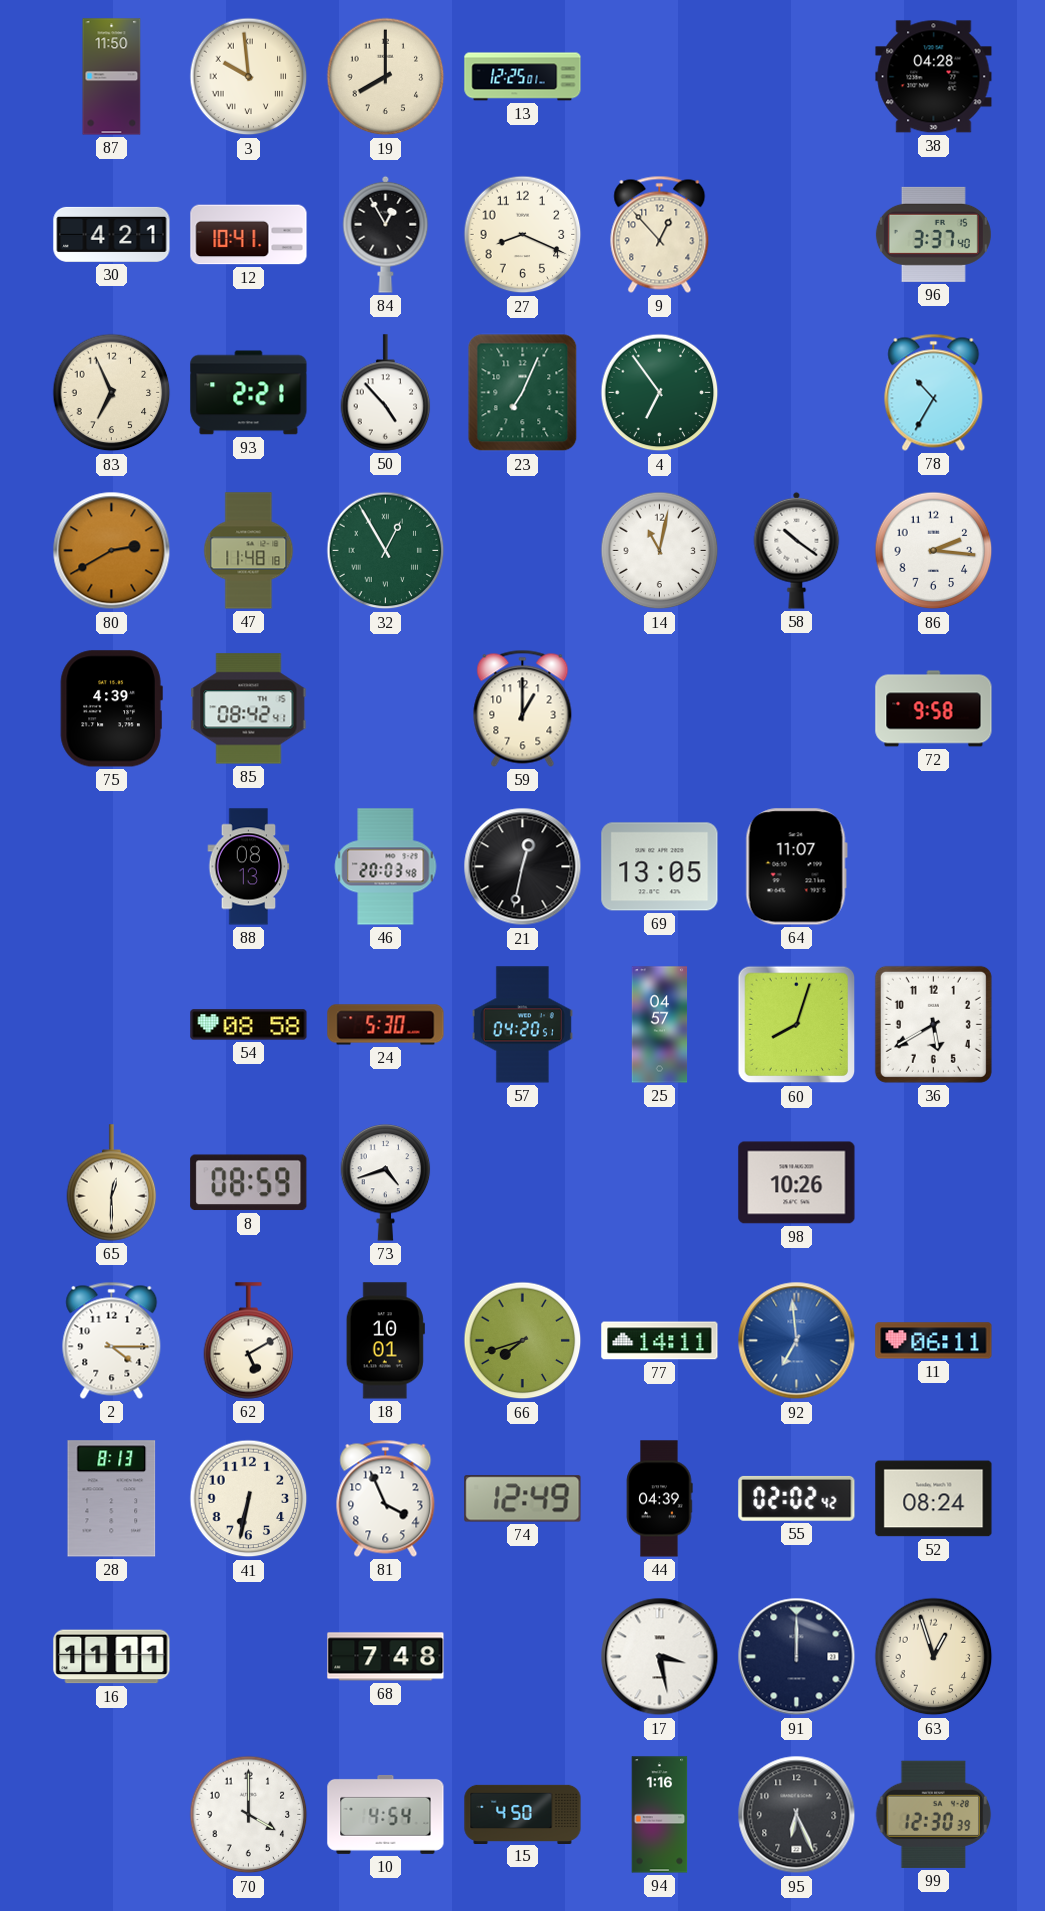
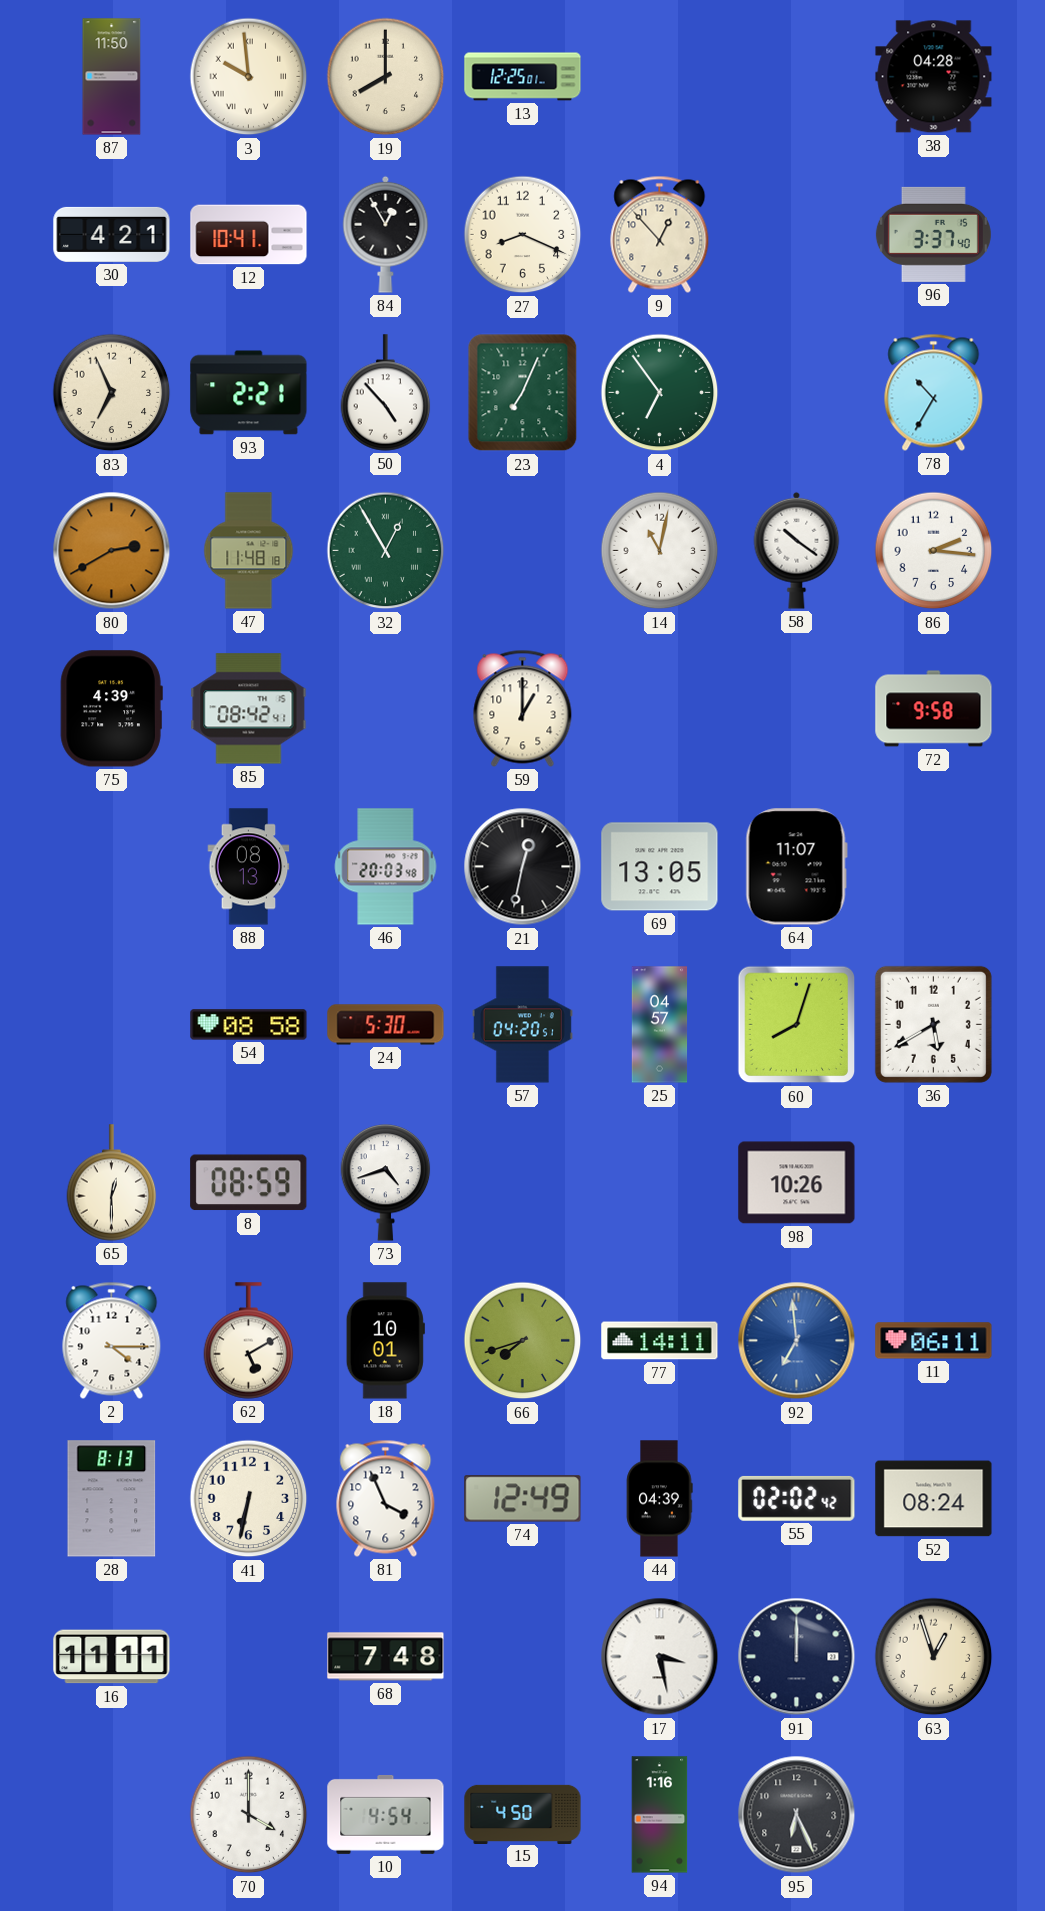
99: 12:30 -> none (934, 1814)
